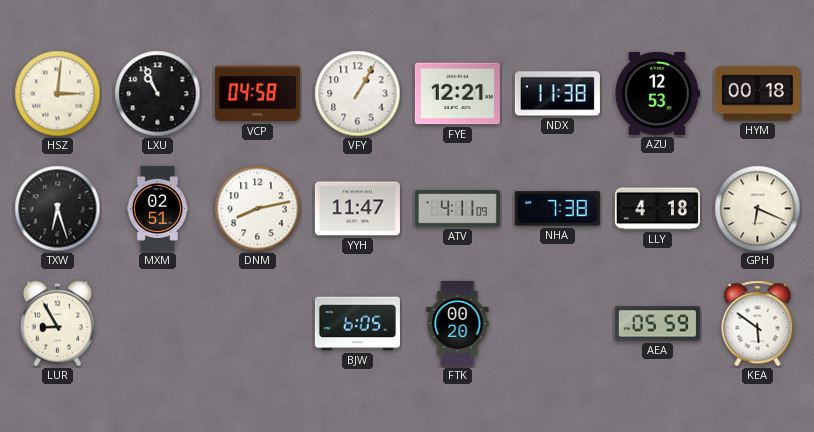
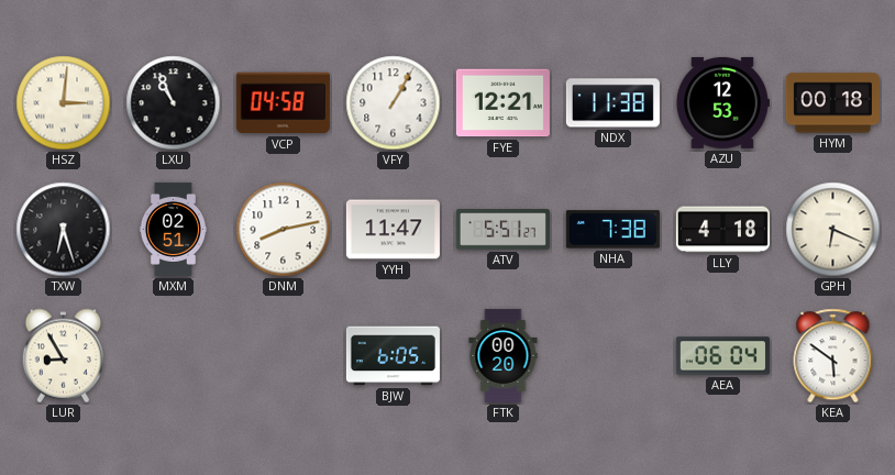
ATV: 4:11 -> 5:51 (502, 230)
AEA: 05:59 -> 06:04 (722, 356)
